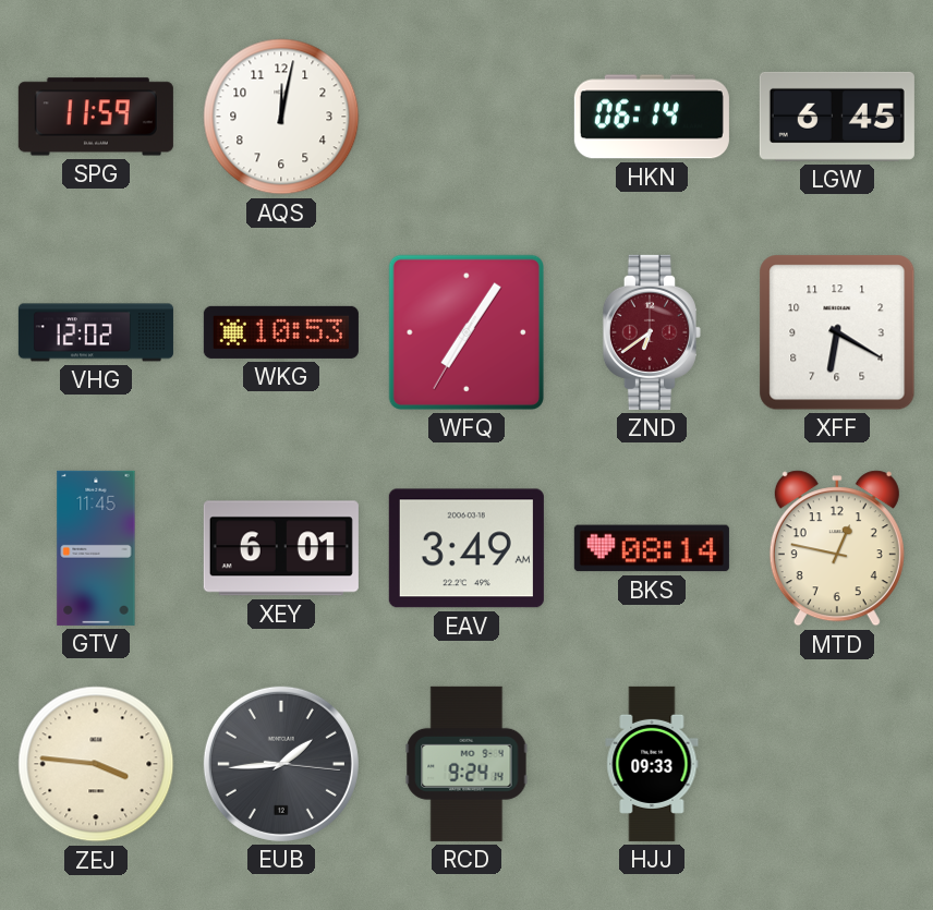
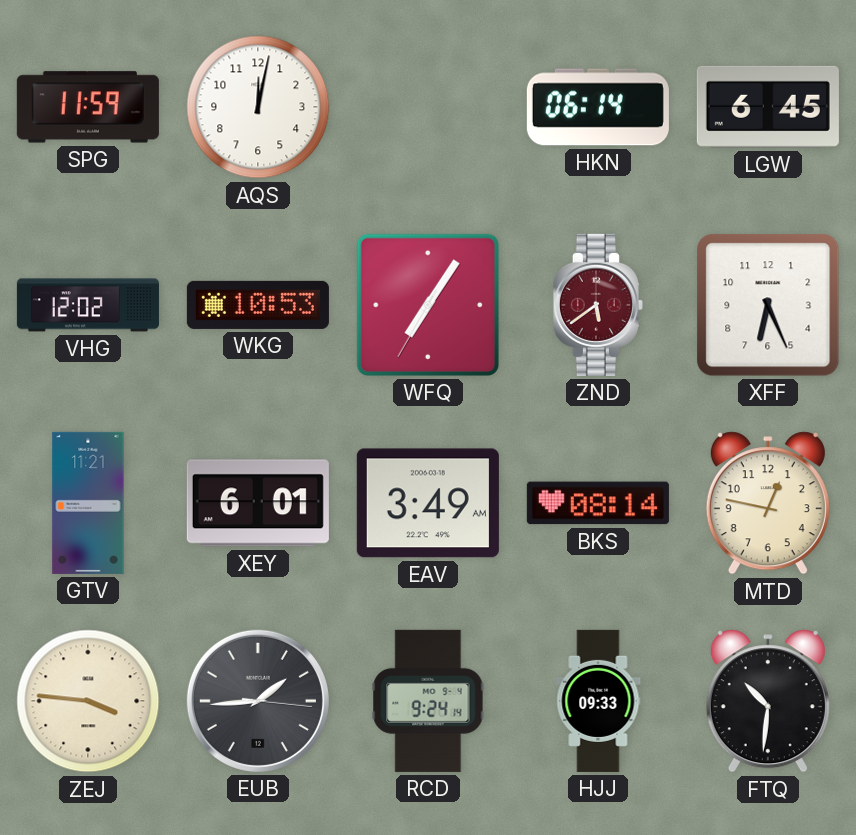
ZND: 6:39 -> 5:39 (598, 305)
XFF: 6:20 -> 6:26 (768, 305)
GTV: 11:45 -> 11:21 (88, 503)
FTQ: none -> 10:31 (768, 701)
